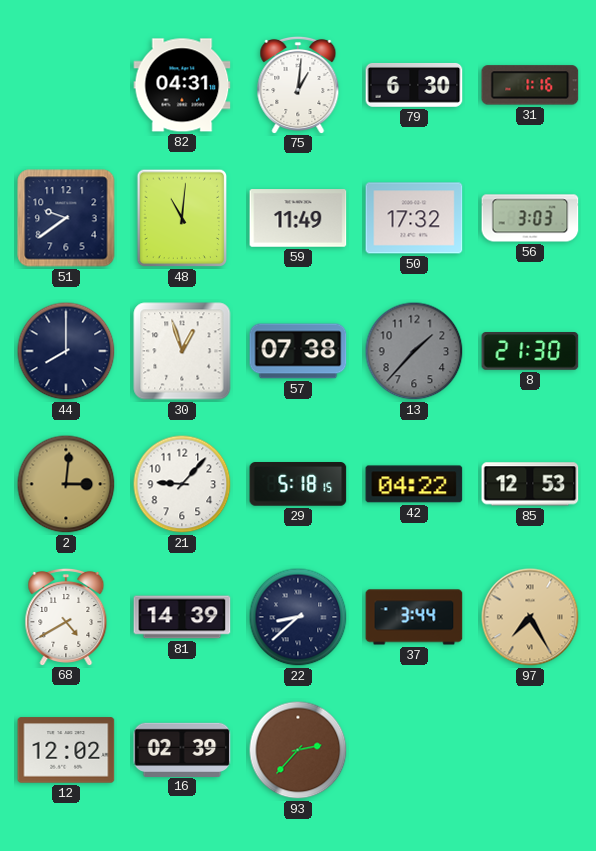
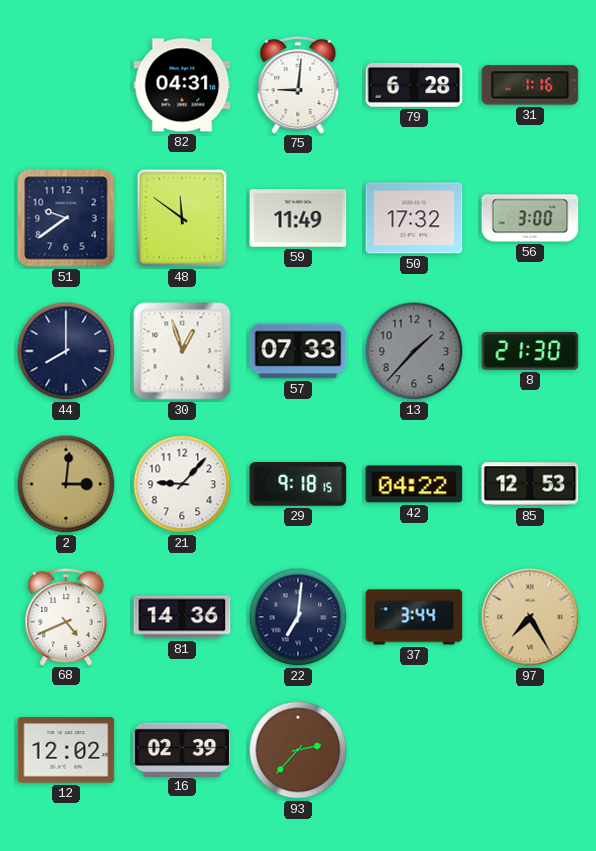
75: 1:01 -> 9:01 (298, 84)
79: 6:30 -> 6:28 (414, 85)
48: 11:01 -> 11:51 (182, 218)
56: 3:03 -> 3:00 (530, 218)
57: 07:38 -> 07:33 (298, 351)
29: 5:18 -> 9:18 (298, 485)
68: 4:40 -> 4:41 (66, 616)
81: 14:39 -> 14:36 (182, 617)
22: 8:38 -> 7:01 (298, 617)
